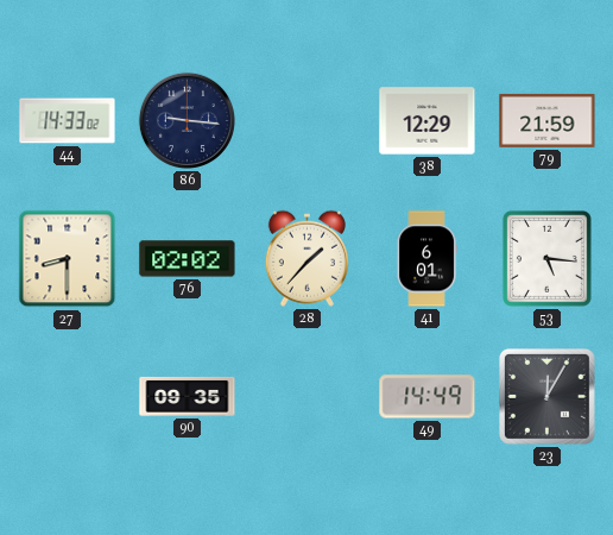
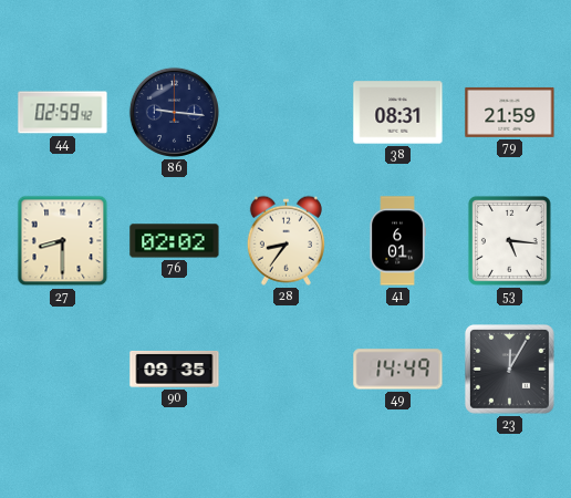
44: 14:33 -> 02:59 (63, 113)
38: 12:29 -> 08:31 (398, 113)
28: 1:37 -> 8:36 (285, 240)
